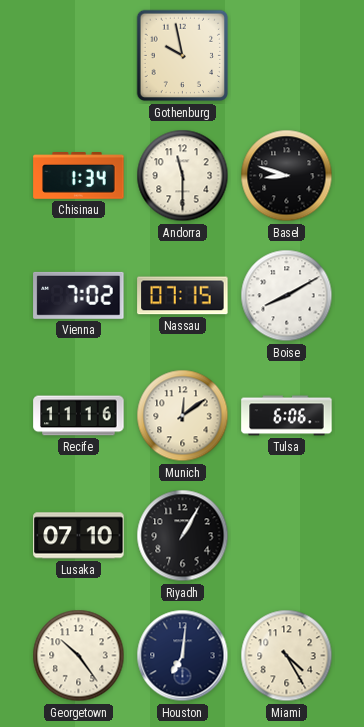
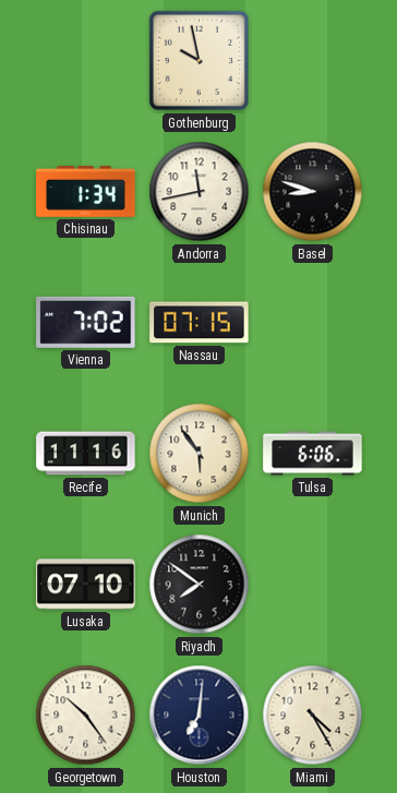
Andorra: 11:30 -> 11:43 (200, 192)
Boise: 8:10 -> none (287, 296)
Munich: 12:09 -> 5:54 (200, 454)
Riyadh: 1:05 -> 7:51 (200, 585)
